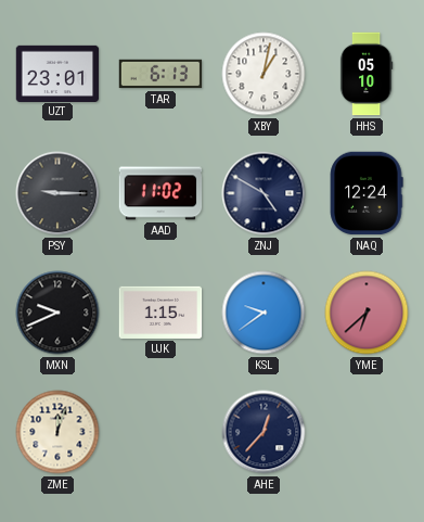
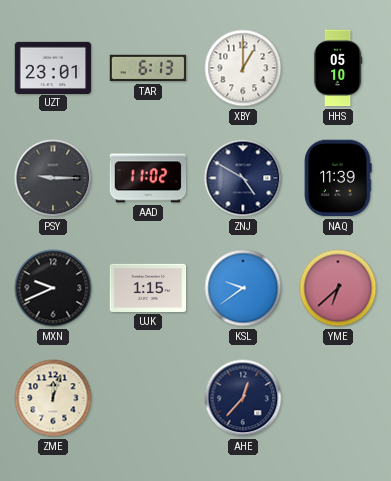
XBY: 1:02 -> 1:00 (243, 68)
NAQ: 12:24 -> 11:39 (338, 178)
